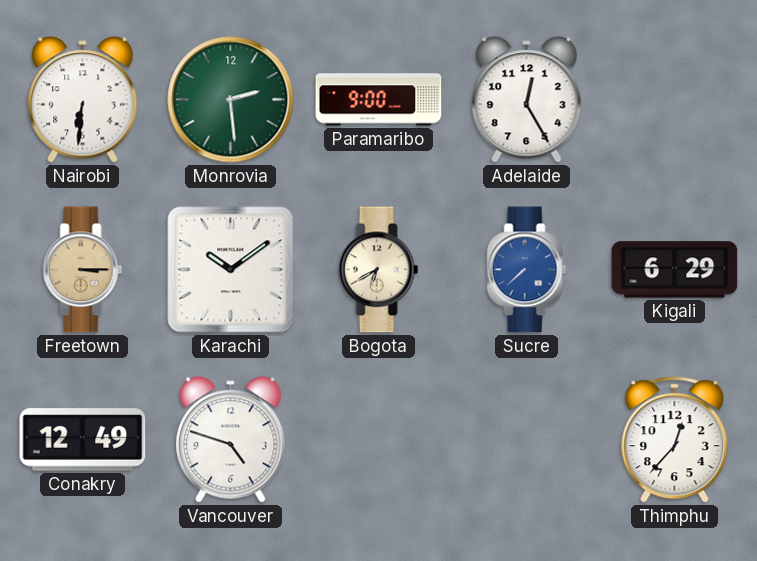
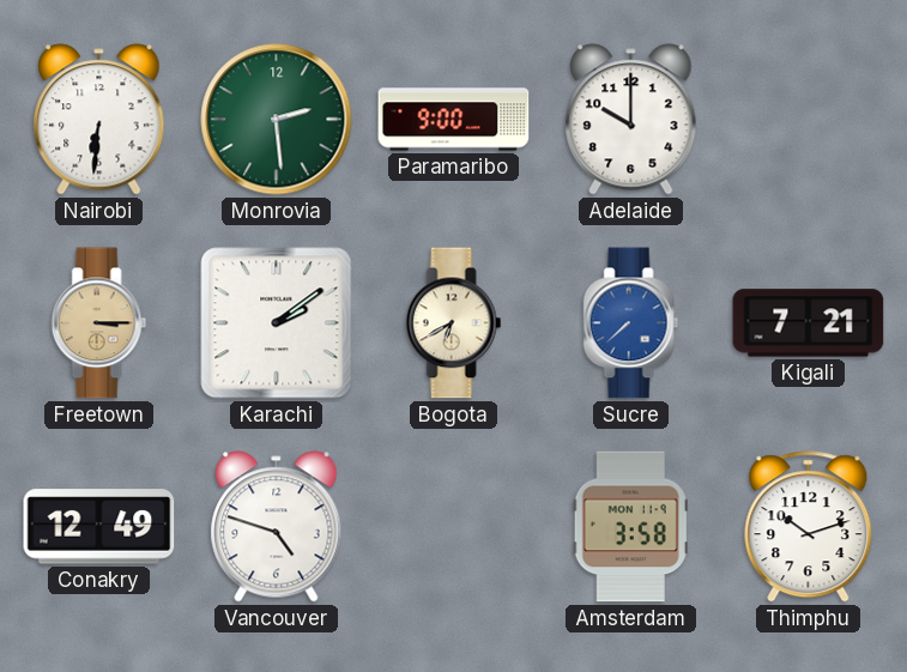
Adelaide: 12:25 -> 10:00 (631, 120)
Karachi: 10:09 -> 2:09 (277, 323)
Kigali: 6:29 -> 7:21 (809, 323)
Amsterdam: none -> 3:58 (630, 527)
Thimphu: 12:37 -> 10:12 (809, 527)
